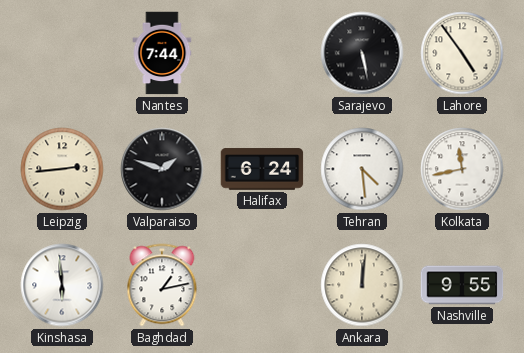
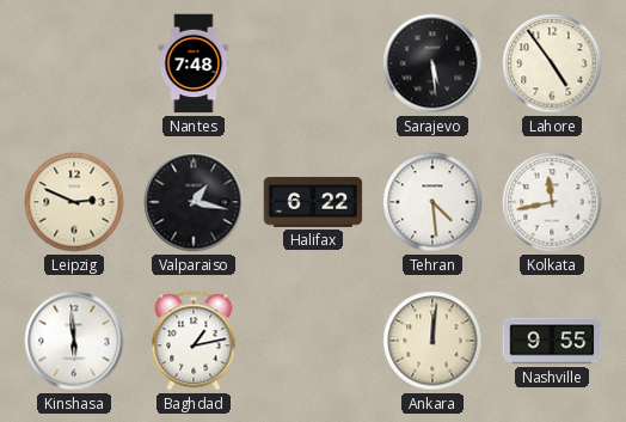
Nantes: 7:44 -> 7:48 (194, 63)
Sarajevo: 5:28 -> 5:29 (432, 63)
Leipzig: 2:44 -> 2:49 (74, 202)
Valparaiso: 1:48 -> 1:17 (194, 202)
Halifax: 6:24 -> 6:22 (313, 202)
